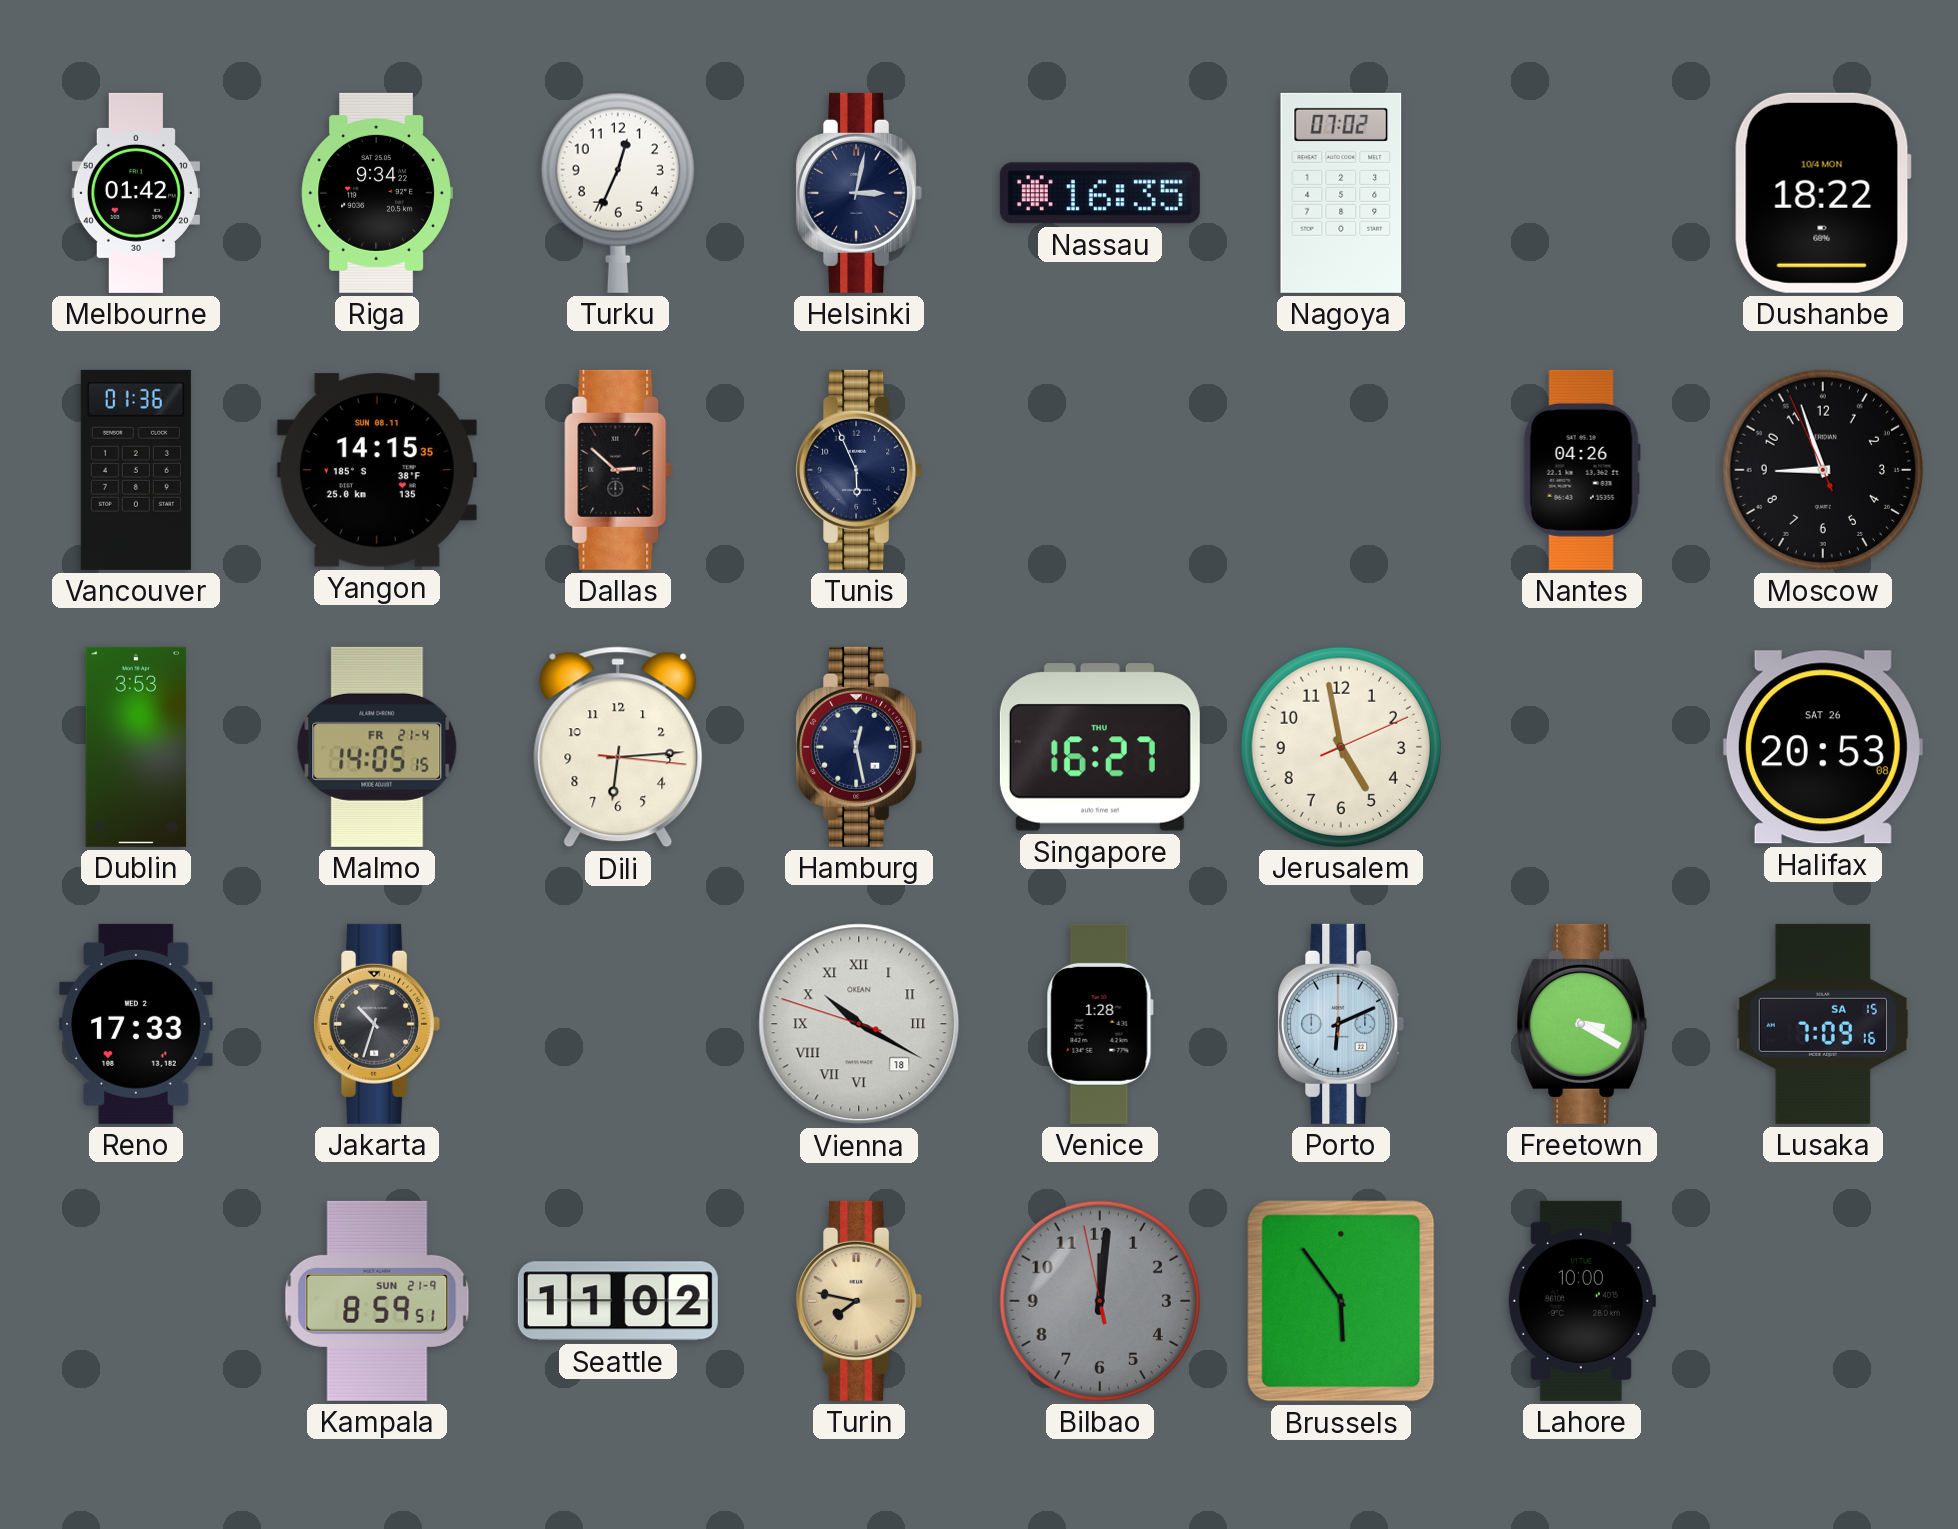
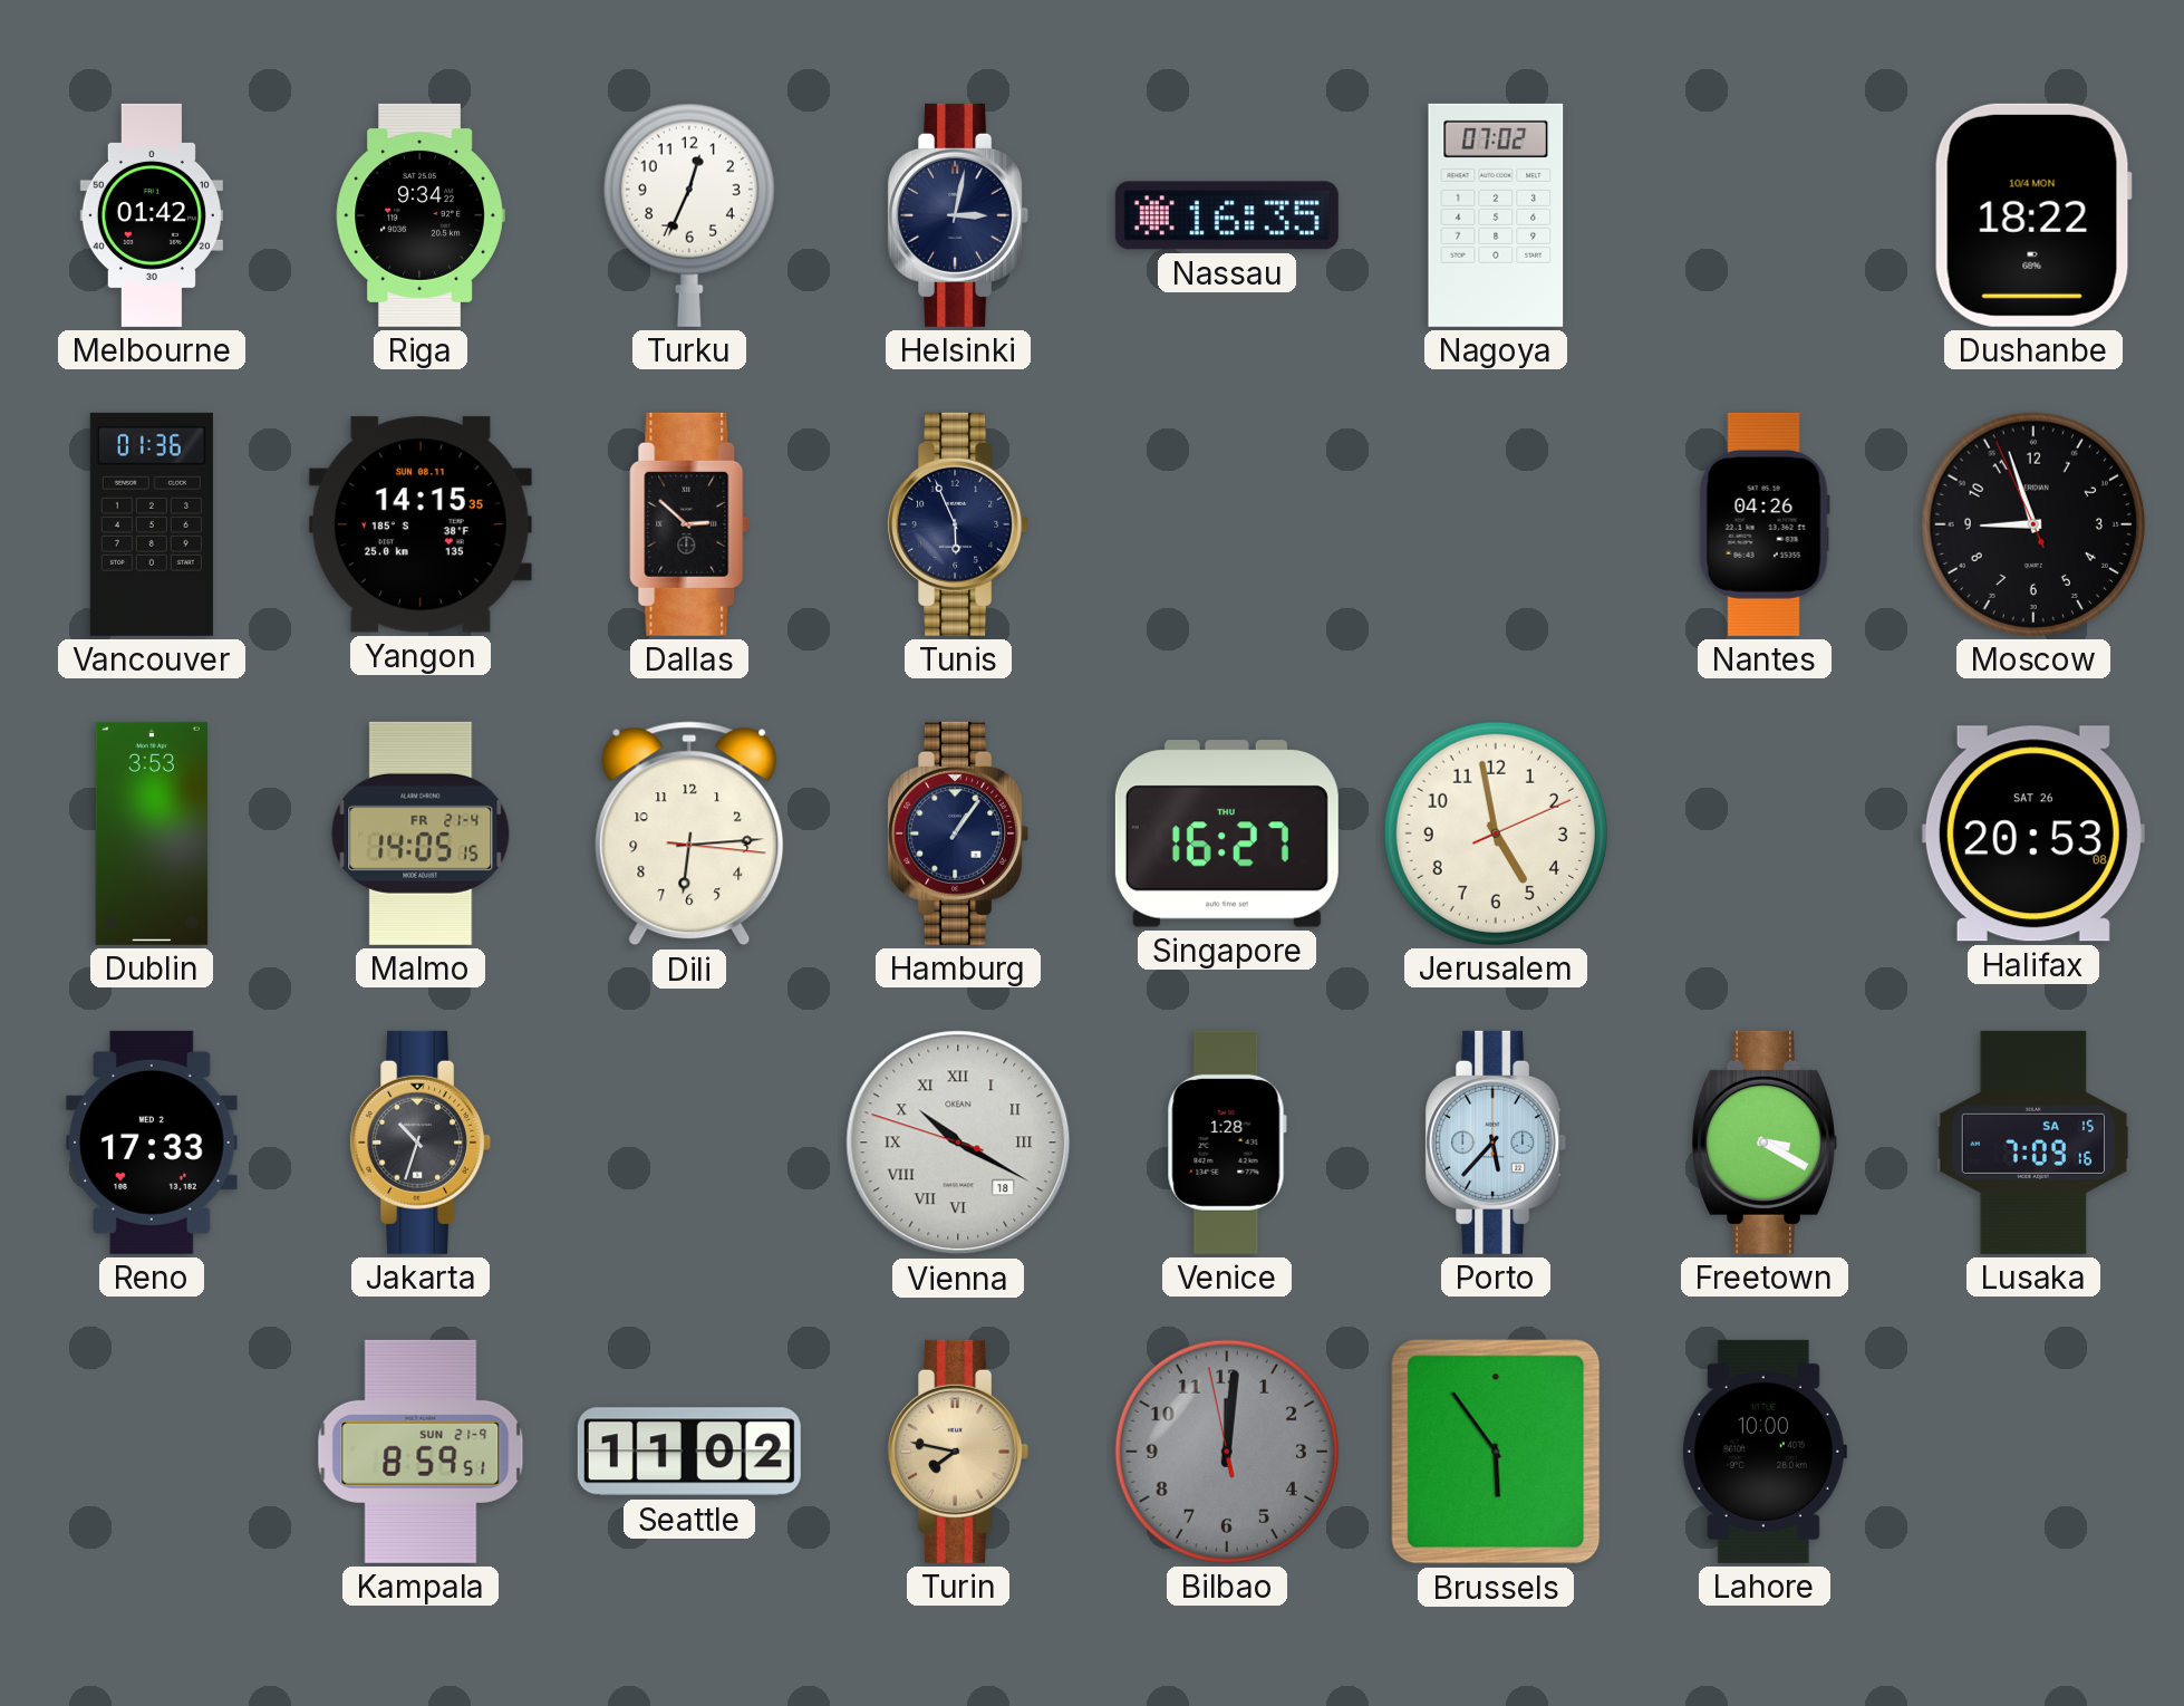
Hamburg: 12:28 -> 1:06 (958, 833)
Porto: 6:11 -> 5:37 (1496, 1143)
